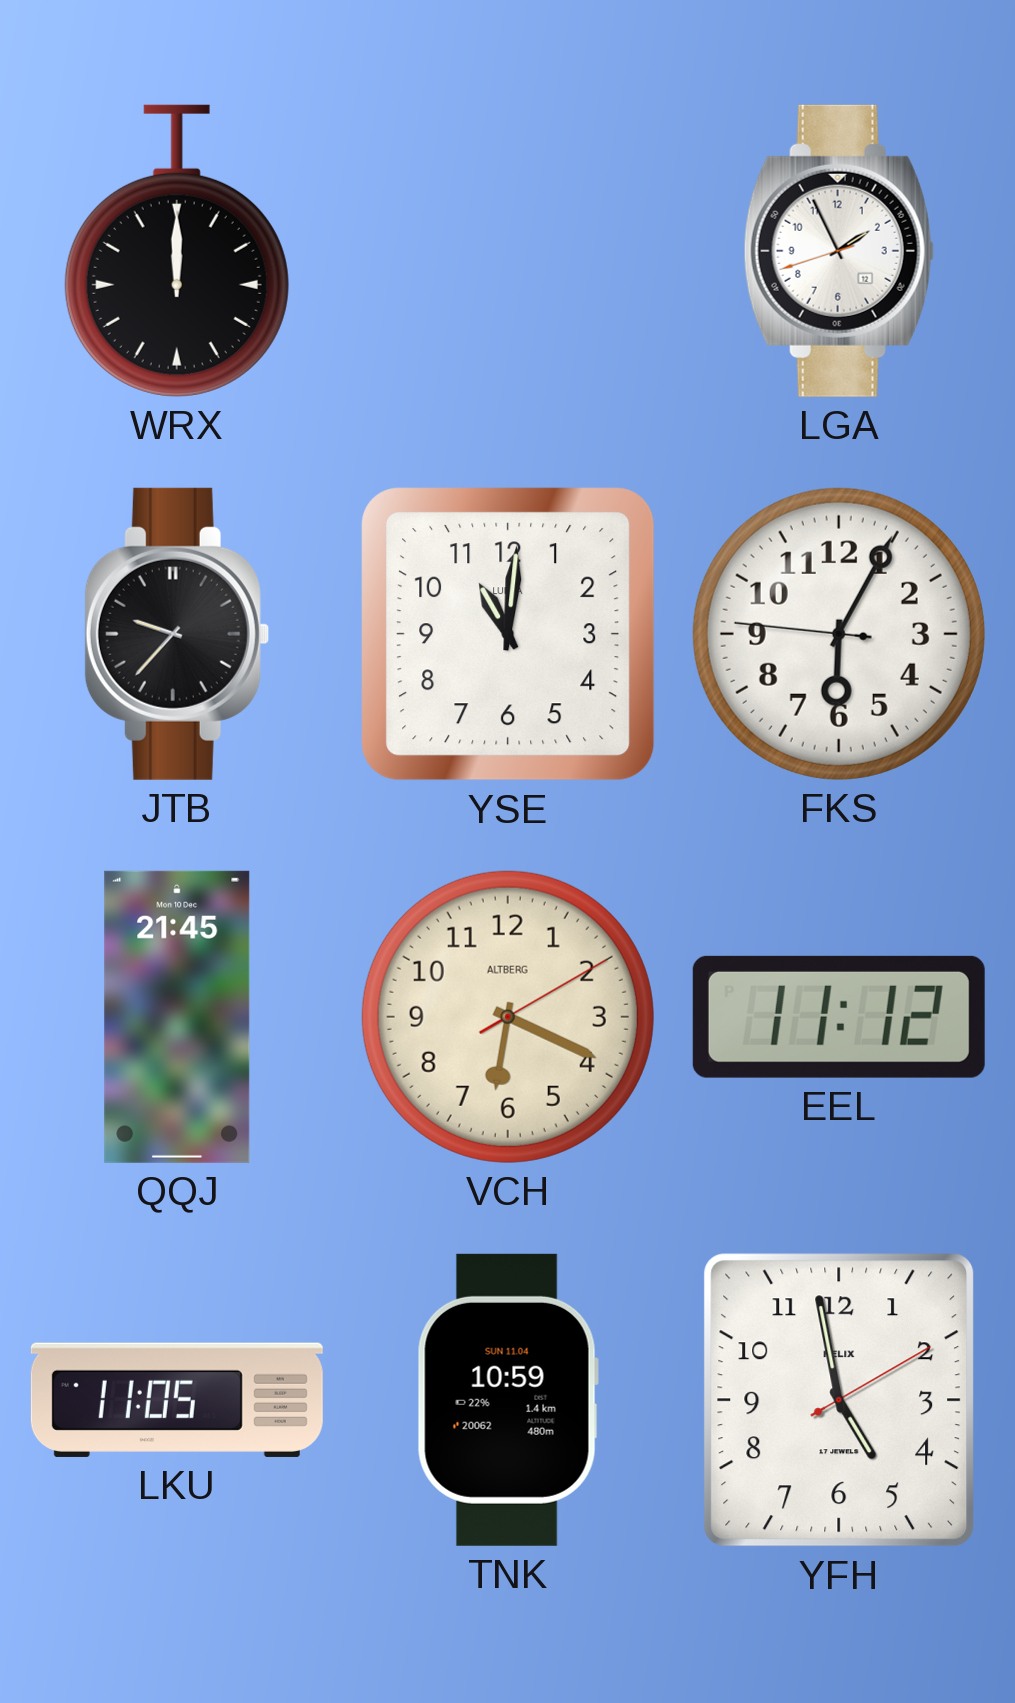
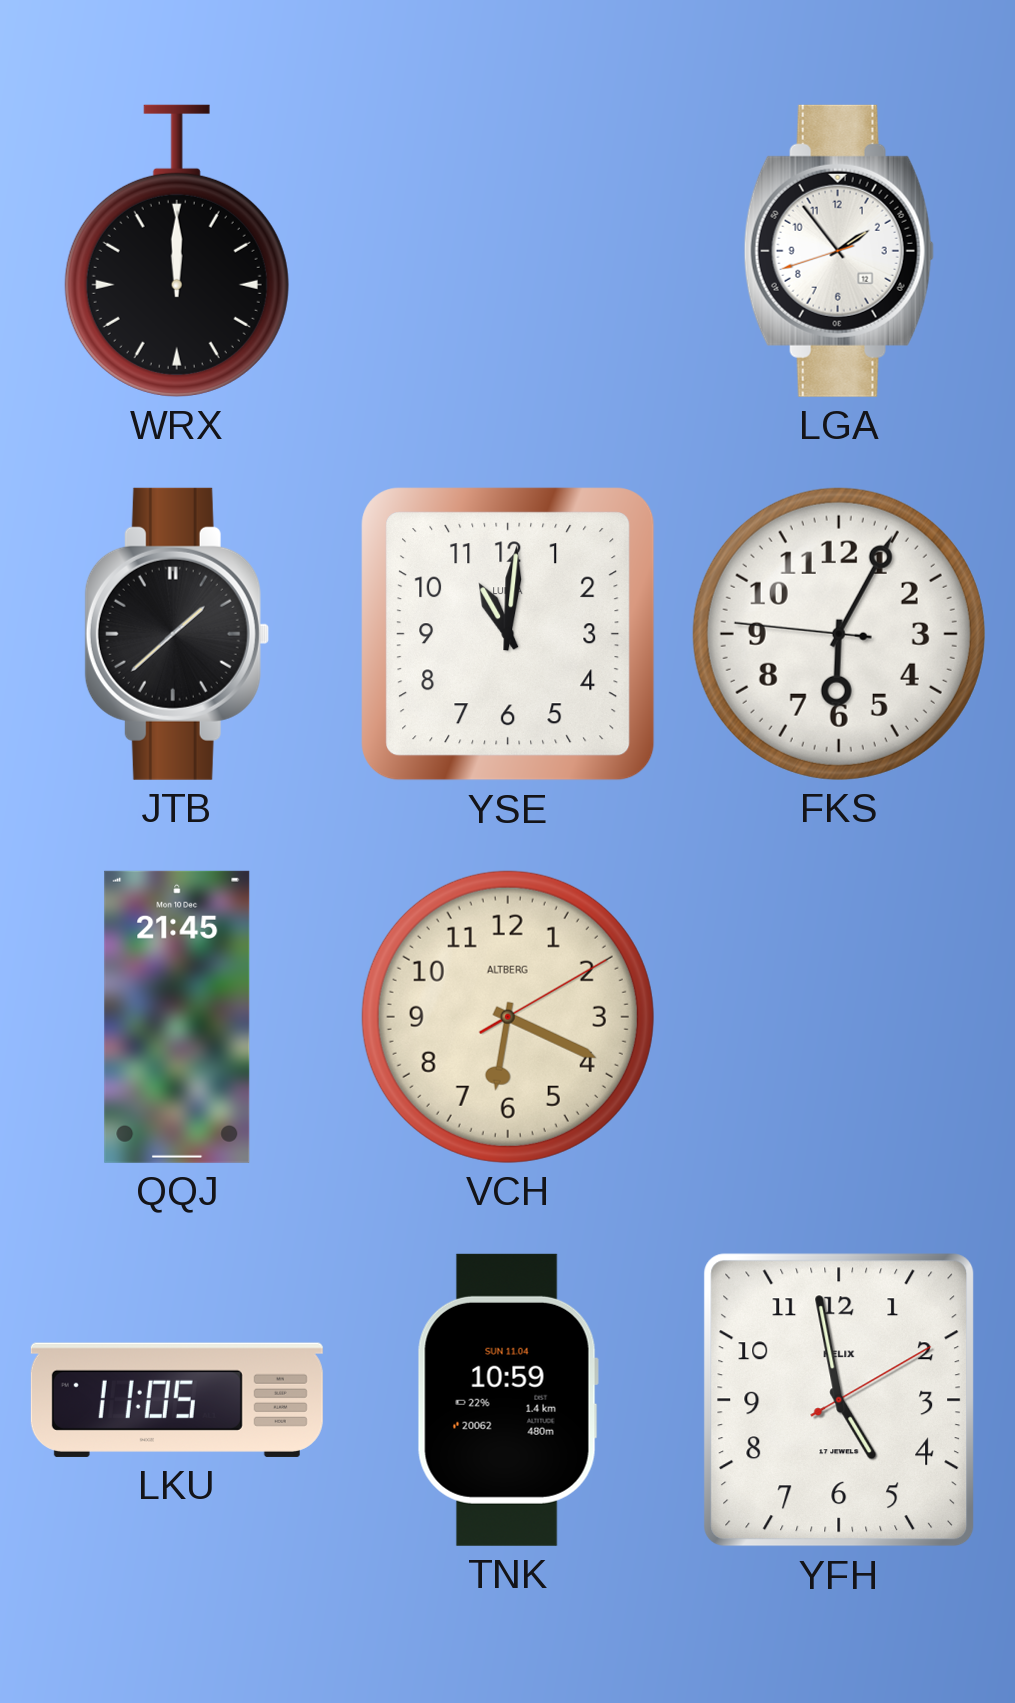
LGA: 1:55 -> 1:53 (839, 251)
JTB: 9:37 -> 1:38 (177, 634)
EEL: 11:12 -> none (839, 1017)
